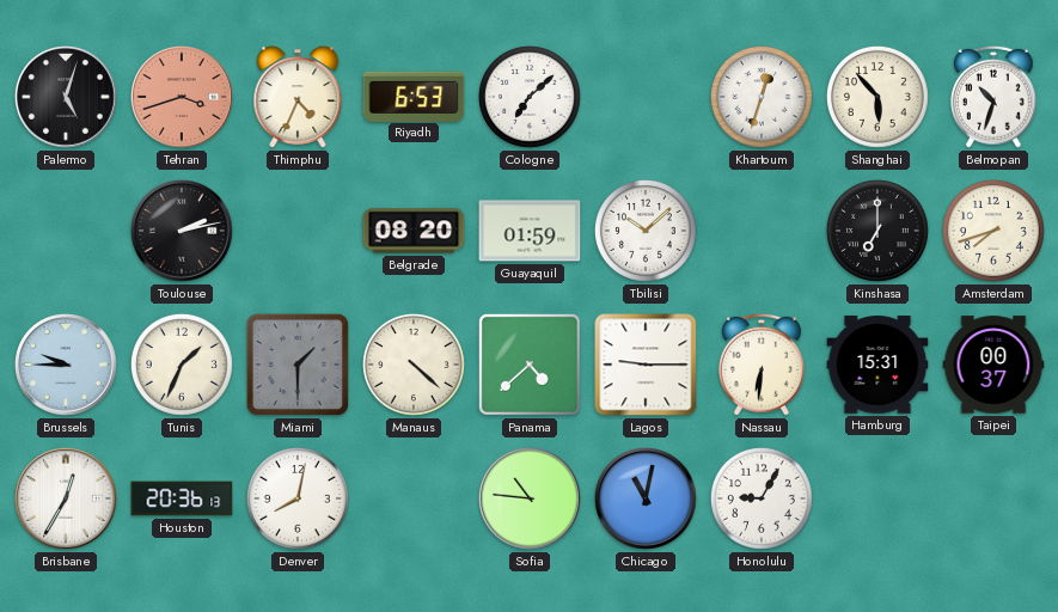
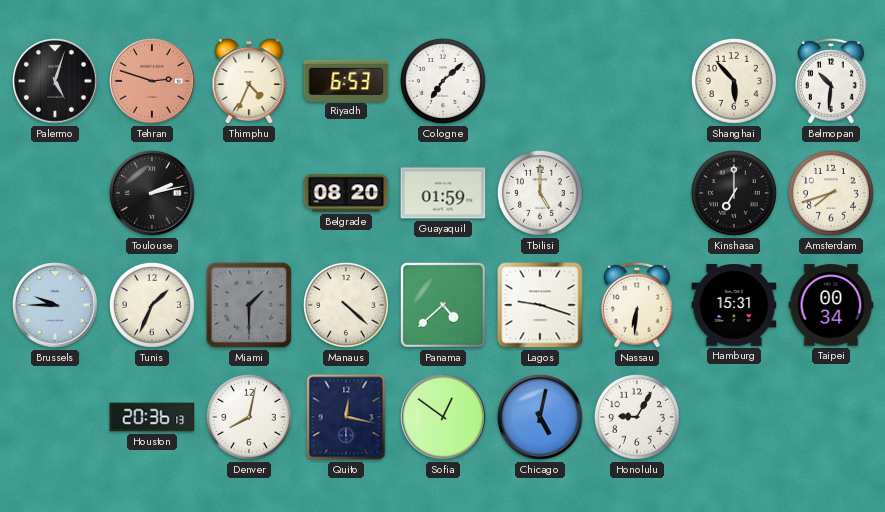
Tehran: 3:42 -> 2:48 (153, 82)
Khartoum: 12:33 -> none (762, 97)
Belmopan: 10:33 -> 10:31 (831, 81)
Tbilisi: 10:08 -> 5:00 (540, 193)
Lagos: 9:15 -> 9:18 (540, 305)
Taipei: 00:37 -> 00:34 (831, 305)
Brisbane: 12:35 -> none (67, 500)
Quito: none -> 12:17 (346, 417)
Sofia: 10:46 -> 12:51 (444, 418)
Chicago: 11:02 -> 5:02 (541, 418)
